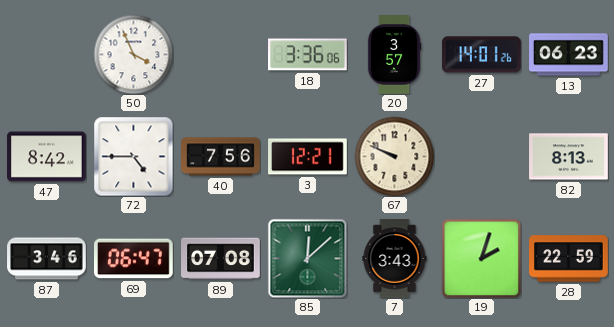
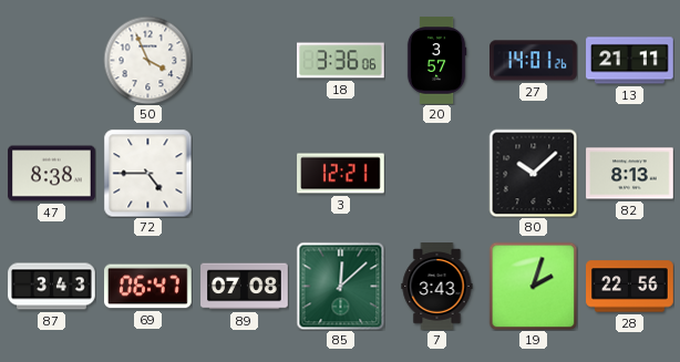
13: 06:23 -> 21:11 (630, 61)
47: 8:42 -> 8:38 (52, 174)
40: 7:56 -> none (221, 157)
67: 9:49 -> none (394, 156)
80: none -> 10:08 (533, 173)
87: 3:46 -> 3:43 (52, 287)
28: 22:59 -> 22:56 (630, 287)
